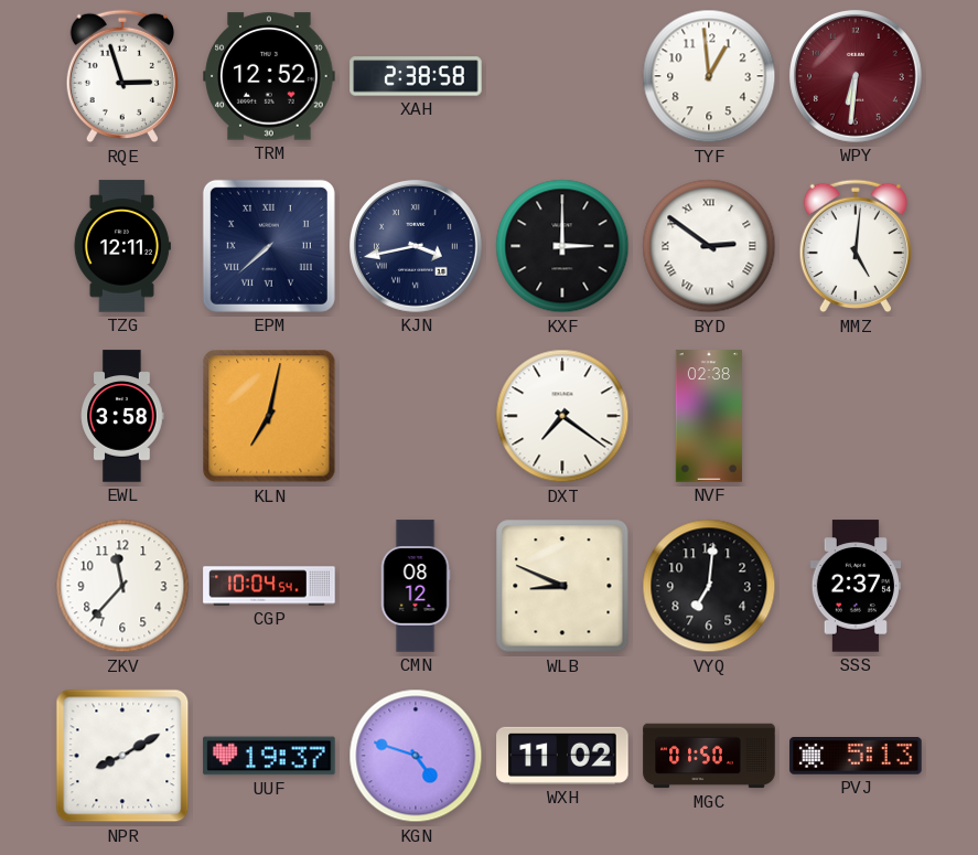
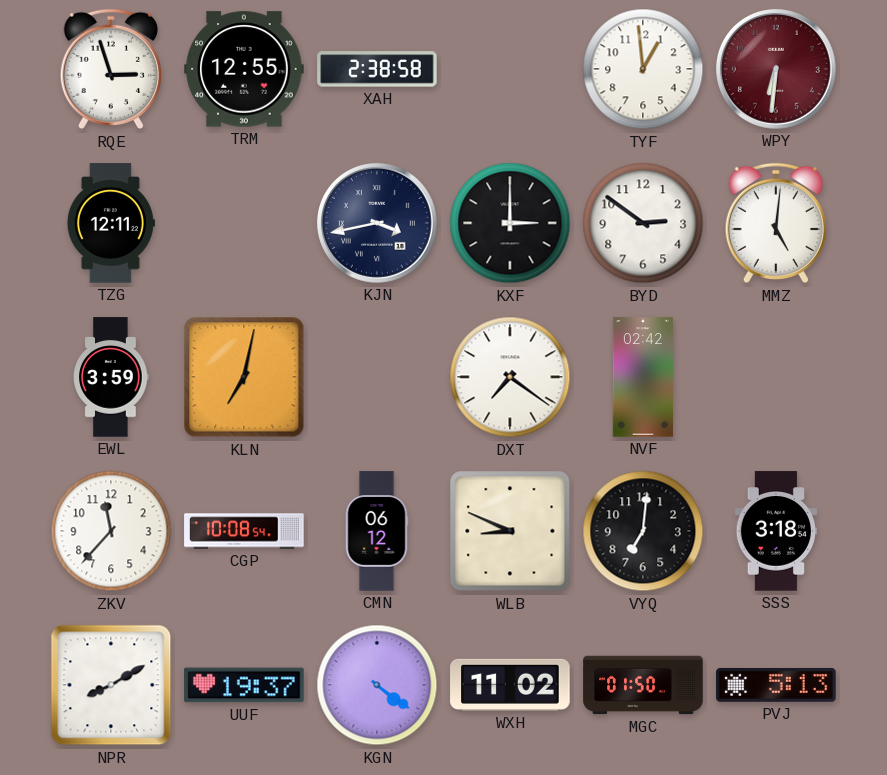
TRM: 12:52 -> 12:55 (244, 69)
EPM: 7:38 -> none (269, 246)
BYD numerals: Roman -> Arabic (643, 223)
EWL: 3:58 -> 3:59 (111, 377)
NVF: 02:38 -> 02:42 (643, 377)
CGP: 10:04 -> 10:08 (244, 531)
CMN: 08:12 -> 06:12 (377, 531)
SSS: 2:37 -> 3:18 (775, 531)
KGN: 4:48 -> 4:21 (377, 685)
